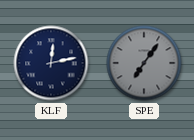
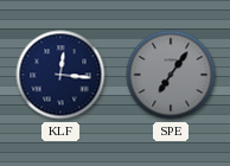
KLF: 12:13 -> 12:16 (60, 75)
